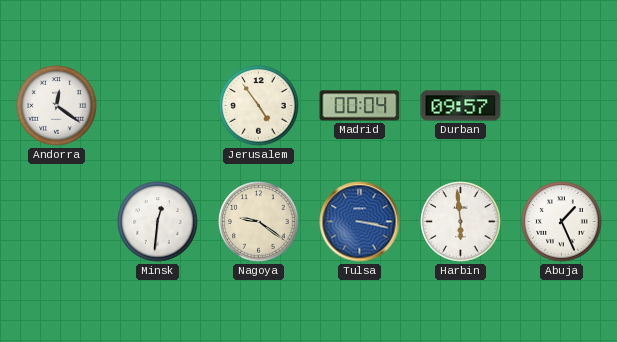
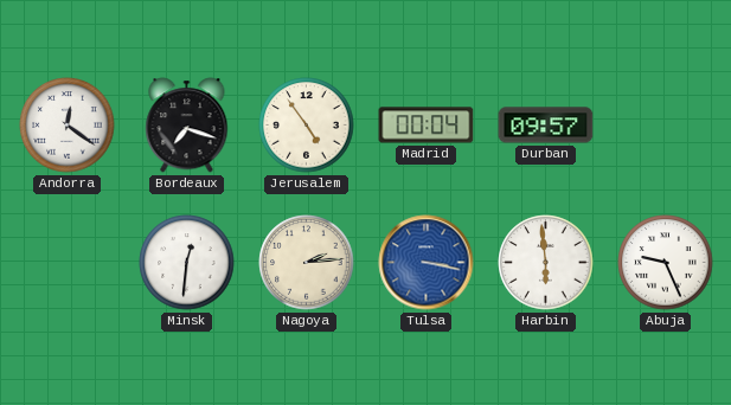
Bordeaux: none -> 7:18 (187, 126)
Nagoya: 9:21 -> 2:14 (307, 263)
Abuja: 1:26 -> 9:26 (666, 263)
